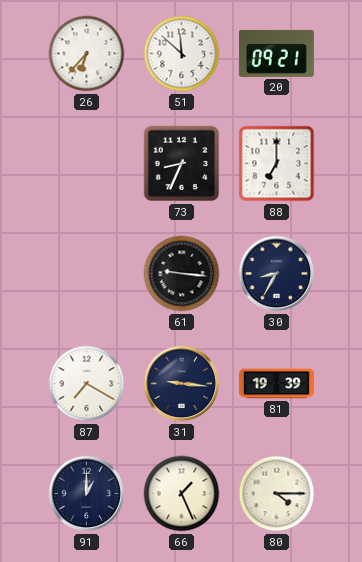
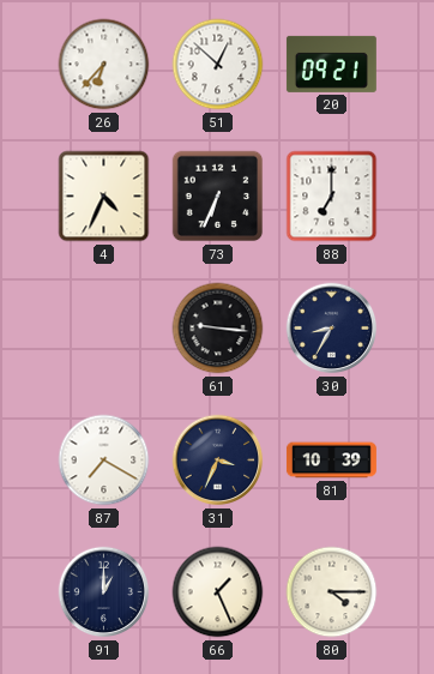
51: 11:52 -> 12:52 (218, 65)
4: none -> 4:34 (104, 197)
73: 8:34 -> 6:34 (218, 197)
31: 9:16 -> 3:34 (218, 461)
81: 19:39 -> 10:39 (331, 461)
